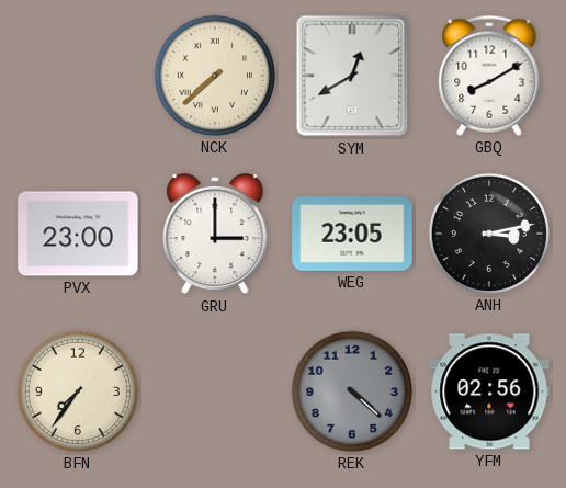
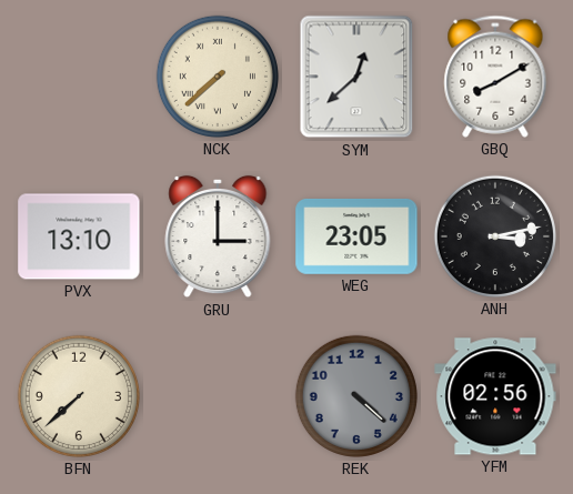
SYM: 12:40 -> 12:38 (356, 77)
PVX: 23:00 -> 13:10 (79, 236)
BFN: 7:36 -> 7:38 (79, 396)
